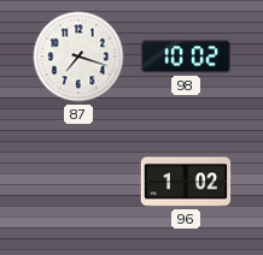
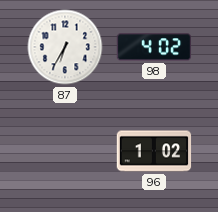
87: 7:18 -> 6:35 (65, 47)
98: 10:02 -> 4:02 (154, 47)
